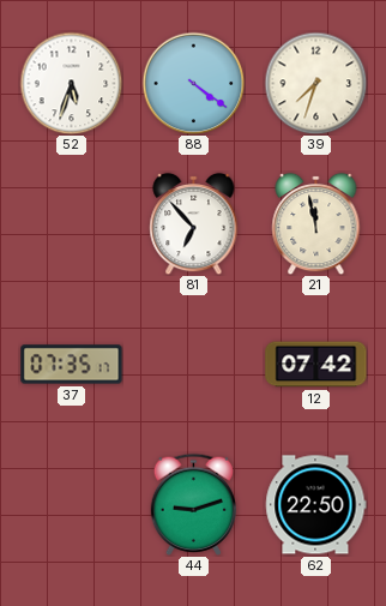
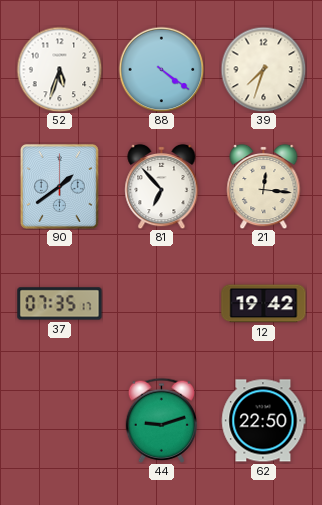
90: none -> 1:39 (59, 186)
21: 11:58 -> 12:16 (264, 186)
12: 07:42 -> 19:42 (264, 304)
